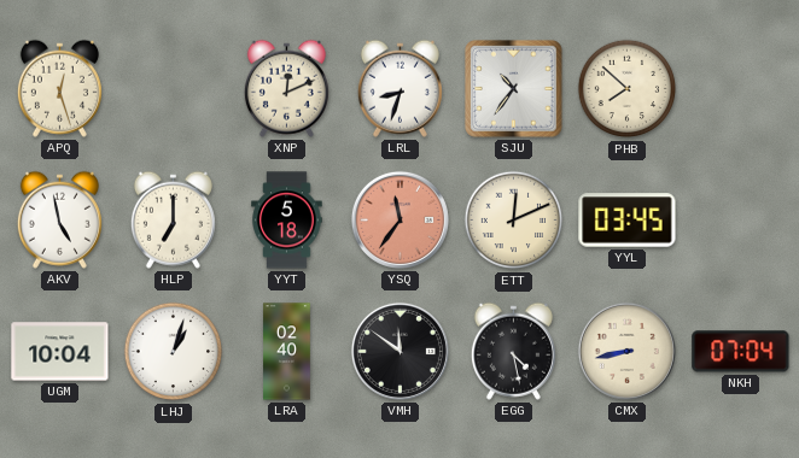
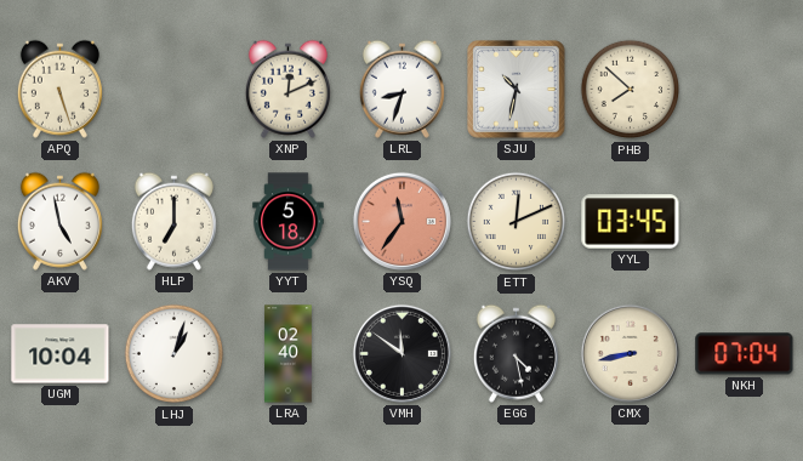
APQ: 12:27 -> 5:27 (59, 89)
SJU: 10:36 -> 10:32 (517, 90)
